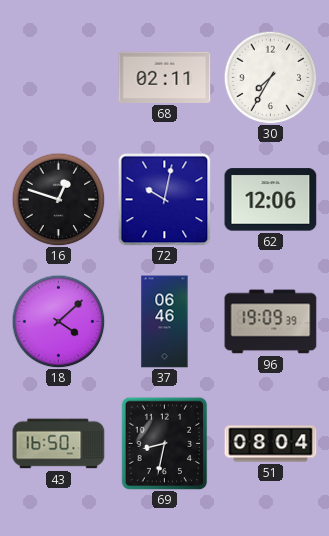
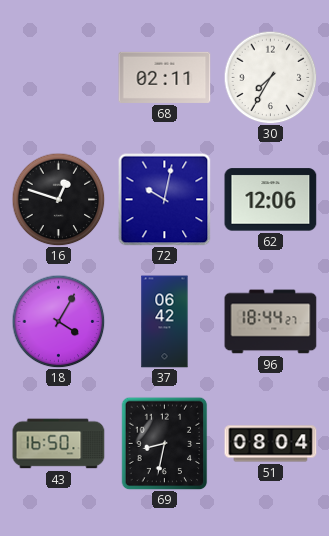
18: 4:08 -> 4:05 (58, 321)
37: 06:46 -> 06:42 (165, 322)
96: 19:09 -> 18:44 (271, 322)
